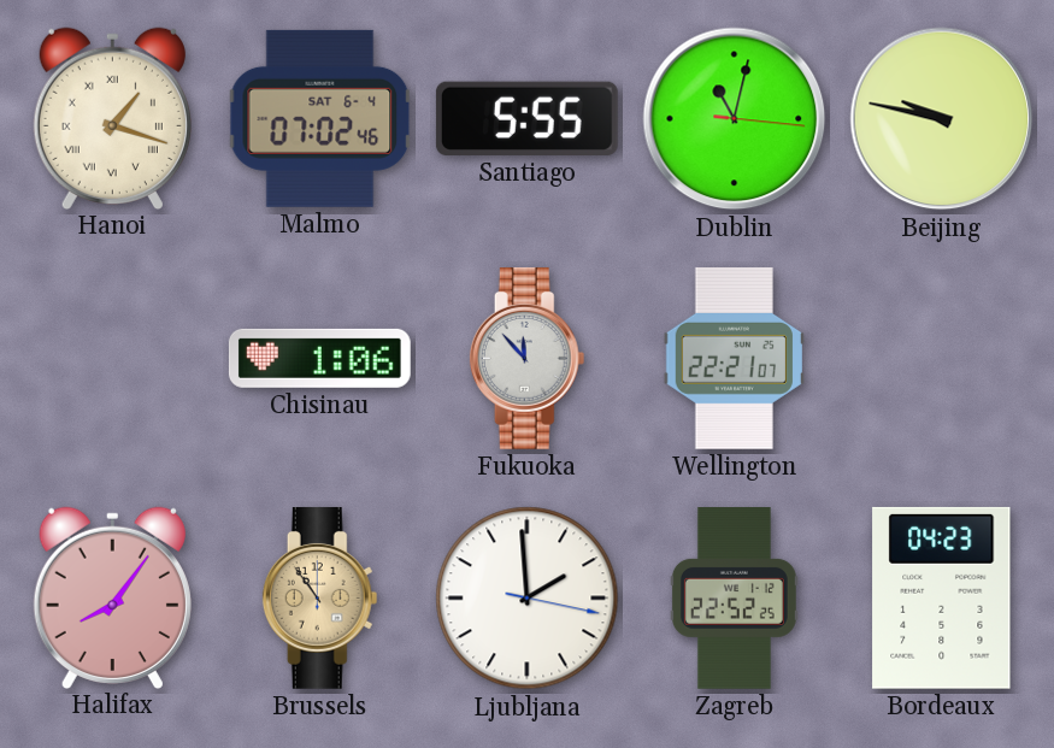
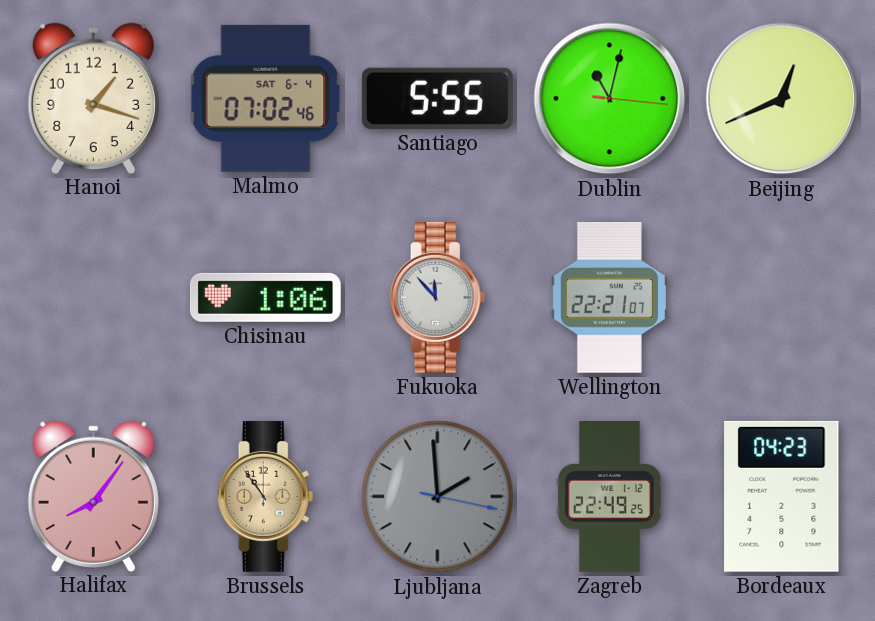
Hanoi numerals: Roman -> Arabic (93, 98)
Beijing: 9:47 -> 12:41 (782, 99)
Ljubljana dial: white -> grey (438, 497)
Zagreb: 22:52 -> 22:49 (609, 497)
